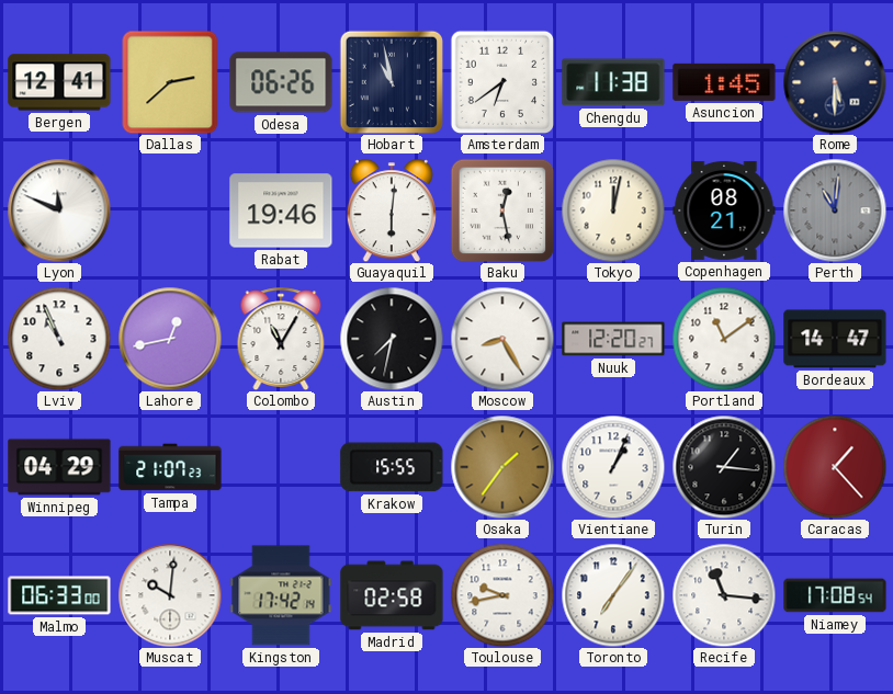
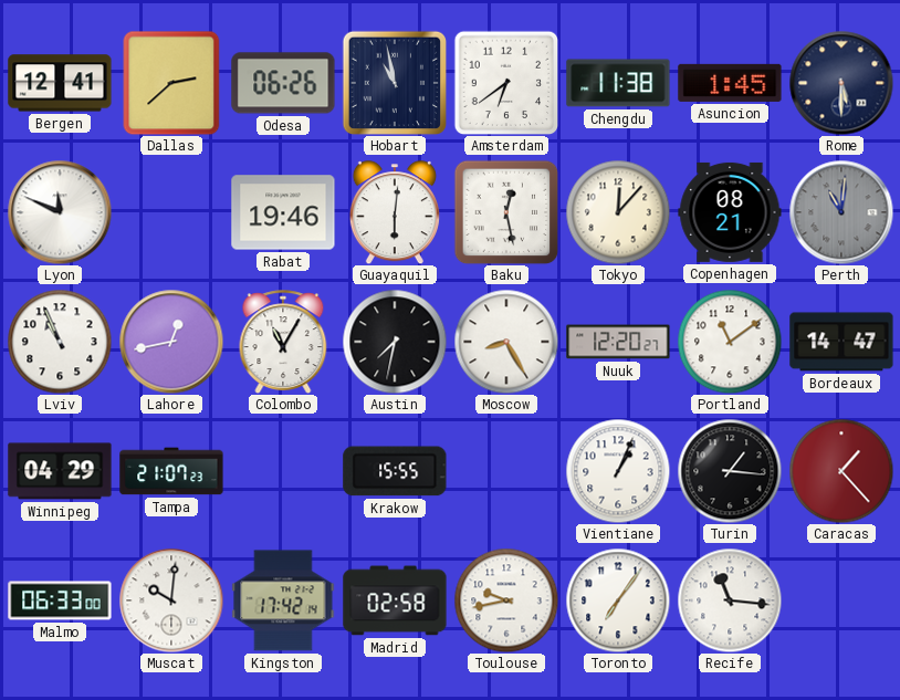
Tokyo: 12:02 -> 12:07 (618, 212)
Osaka: 1:36 -> none (502, 467)
Niamey: 17:08 -> none (835, 595)
